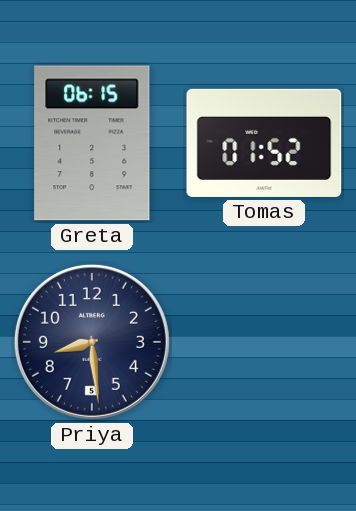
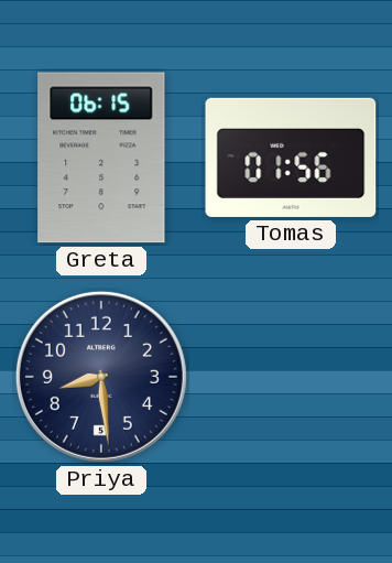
Tomas: 01:52 -> 01:56 (291, 158)
